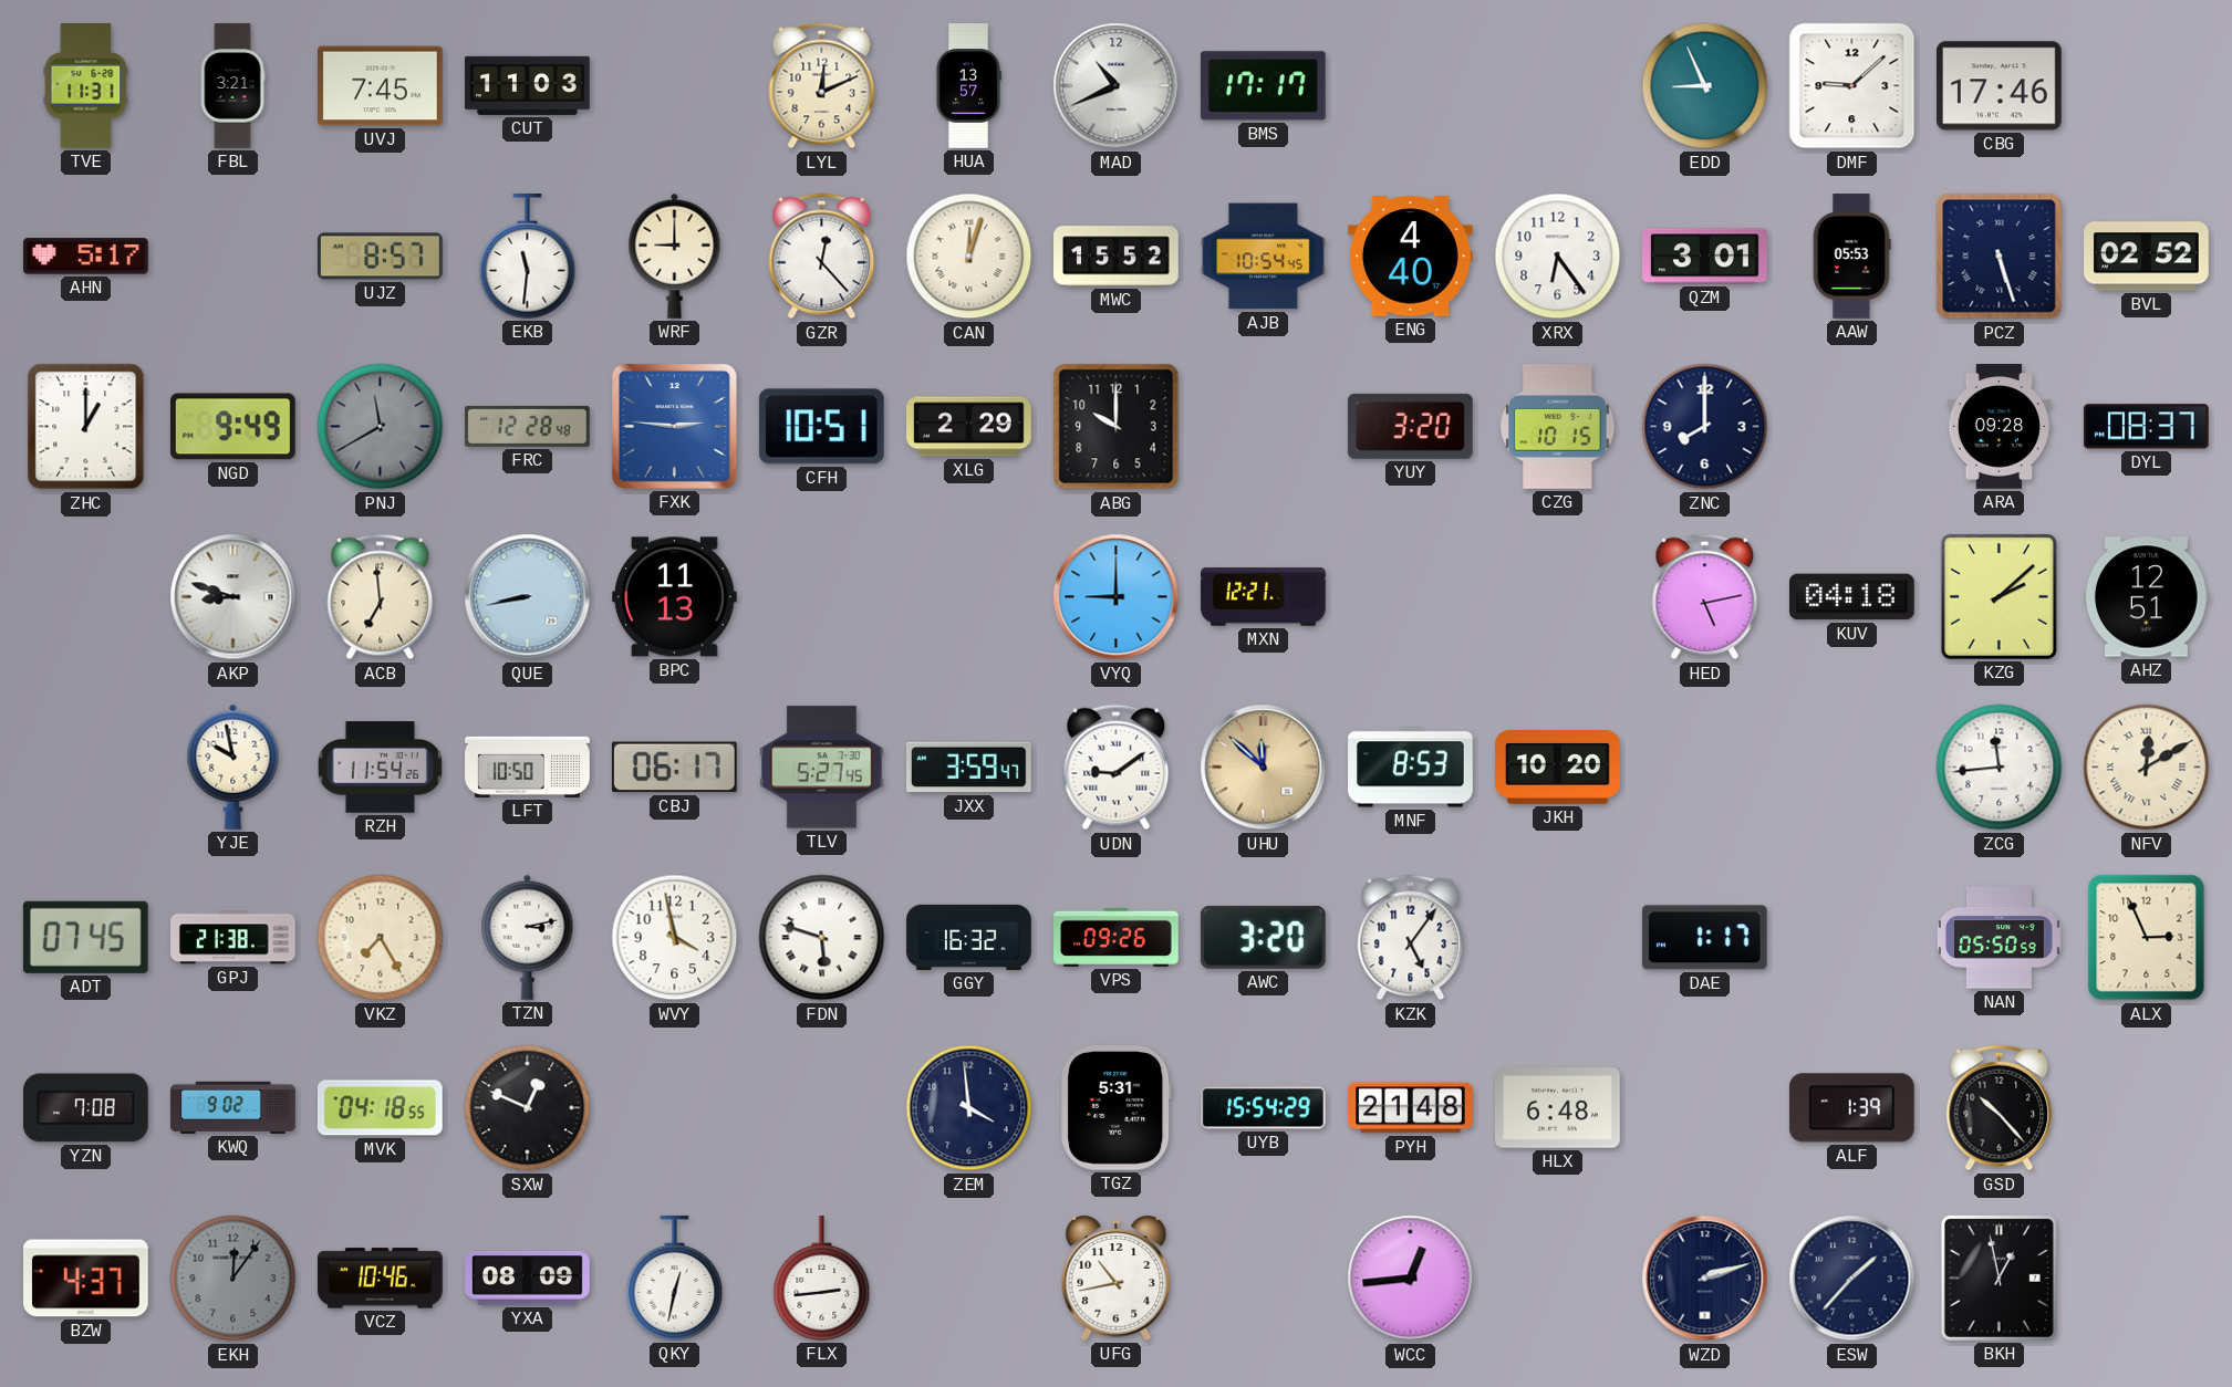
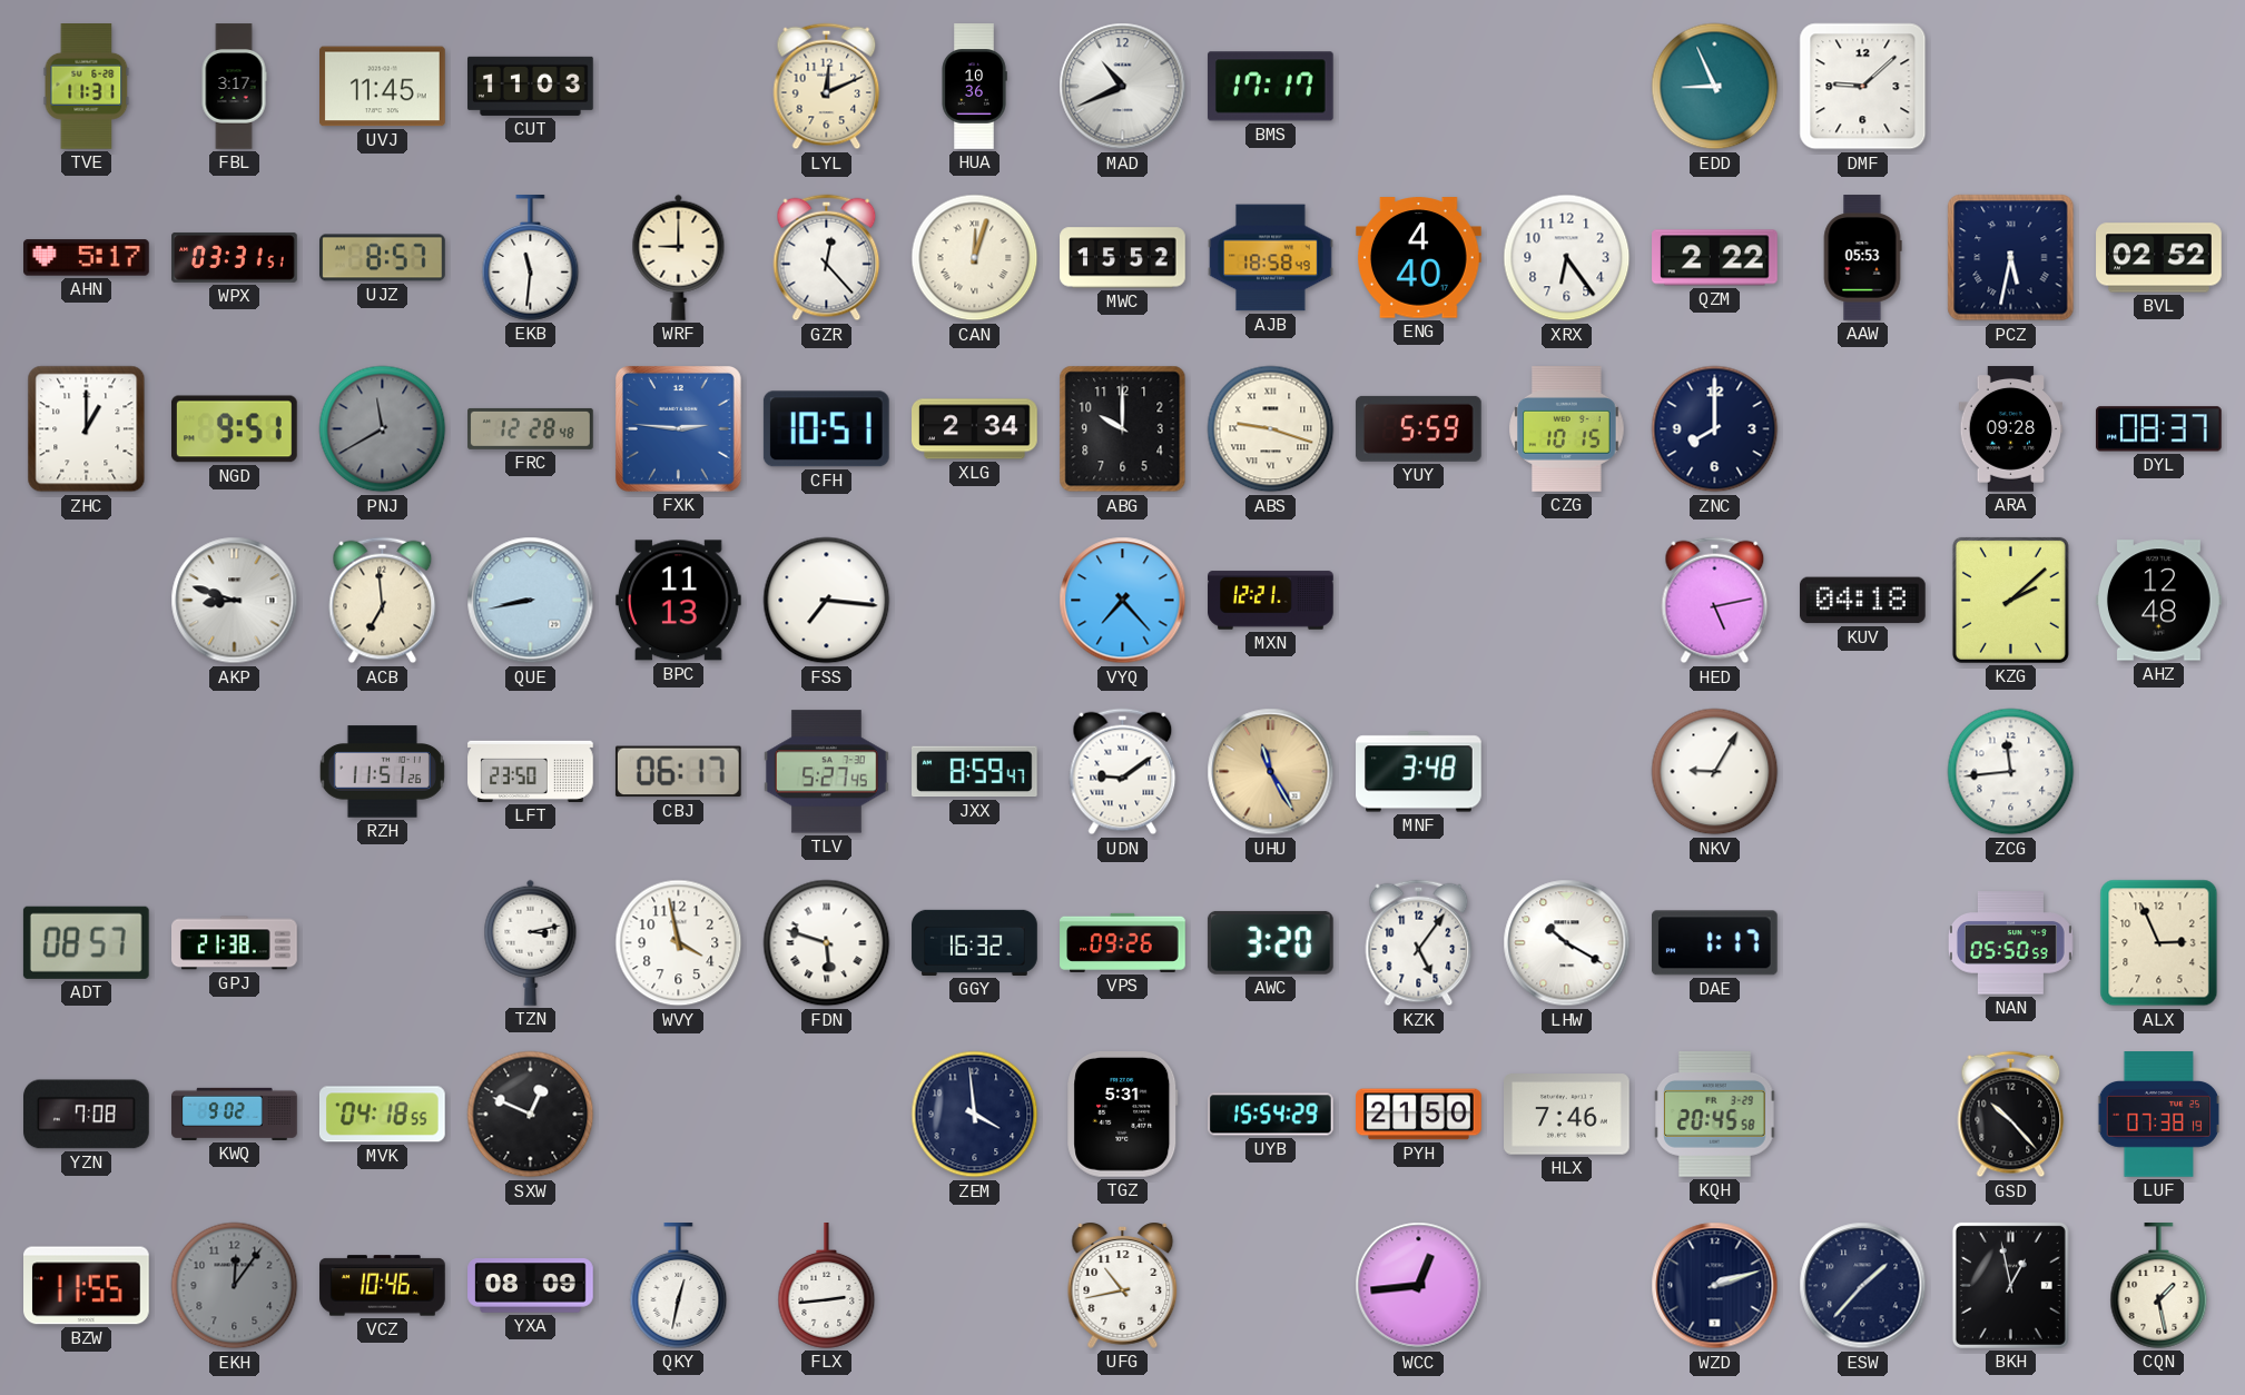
FBL: 3:21 -> 3:17 (234, 87)
UVJ: 7:45 -> 11:45 (383, 87)
HUA: 13:57 -> 10:36 (974, 87)
CBG: 17:46 -> none (2000, 86)
WPX: none -> 03:31 (235, 257)
AJB: 10:54 -> 18:58 (1271, 258)
QZM: 3:01 -> 2:22 (1715, 258)
PCZ: 5:27 -> 5:32 (2011, 258)
NGD: 9:49 -> 9:51 (235, 429)
XLG: 2:29 -> 2:34 (975, 429)
ABS: none -> 9:18 (1271, 429)
YUY: 3:20 -> 5:59 (1418, 428)
FSS: none -> 7:16 (827, 601)
VYQ: 9:00 -> 7:23 (1123, 601)
AHZ: 12:51 -> 12:48 (2159, 601)
YJE: 9:58 -> none (233, 766)
RZH: 11:54 -> 11:51 (382, 772)
LFT: 10:50 -> 23:50 (531, 771)
JXX: 3:59 -> 8:59 (975, 772)
UHU: 11:52 -> 11:25 (1271, 772)
MNF: 8:53 -> 3:48 (1419, 772)
JKH: 10:20 -> none (1558, 768)
NKV: none -> 9:05 (1715, 772)
NFV: 12:10 -> none (2147, 768)
ADT: 07:45 -> 08:57 (86, 942)
VKZ: 7:25 -> none (381, 938)
LHW: none -> 10:20 (1567, 943)
PYH: 21:48 -> 21:50 (1419, 1115)
HLX: 6:48 -> 7:46 (1567, 1115)
KQH: none -> 20:45 (1715, 1115)
ALF: 1:39 -> none (1851, 1108)
LUF: none -> 07:38 (2159, 1115)
BZW: 4:37 -> 11:55 (87, 1286)
CQN: none -> 1:28 (2159, 1286)
